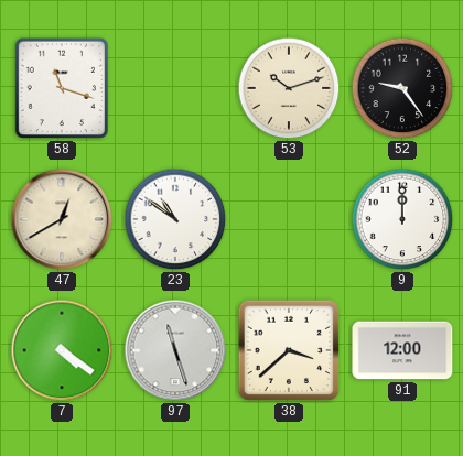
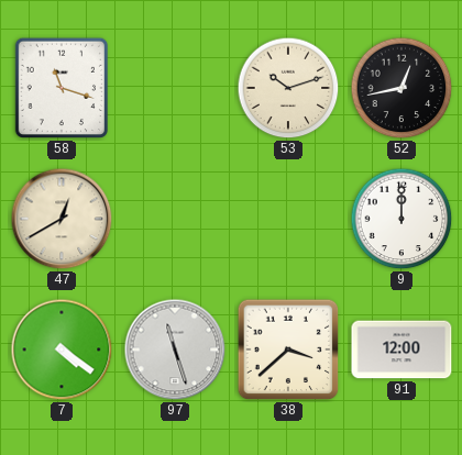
52: 9:24 -> 12:43 (402, 88)
23: 10:51 -> none (175, 219)
